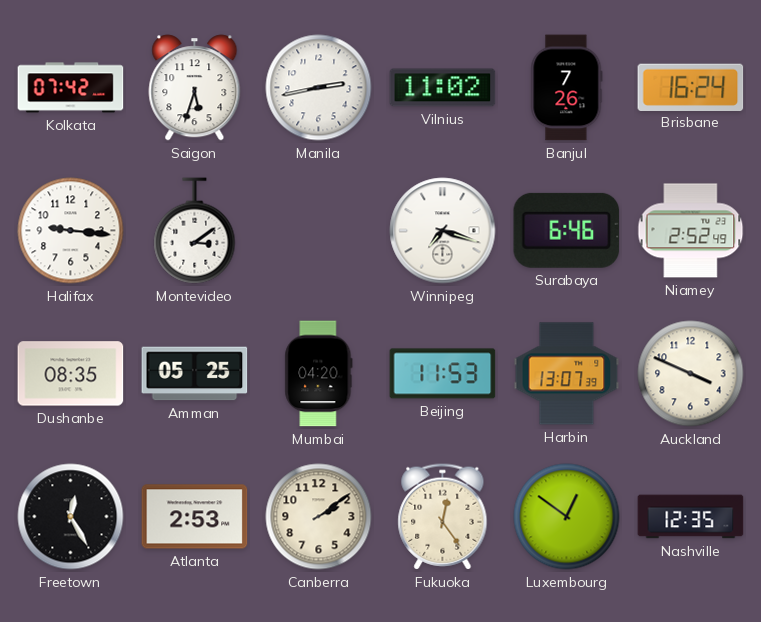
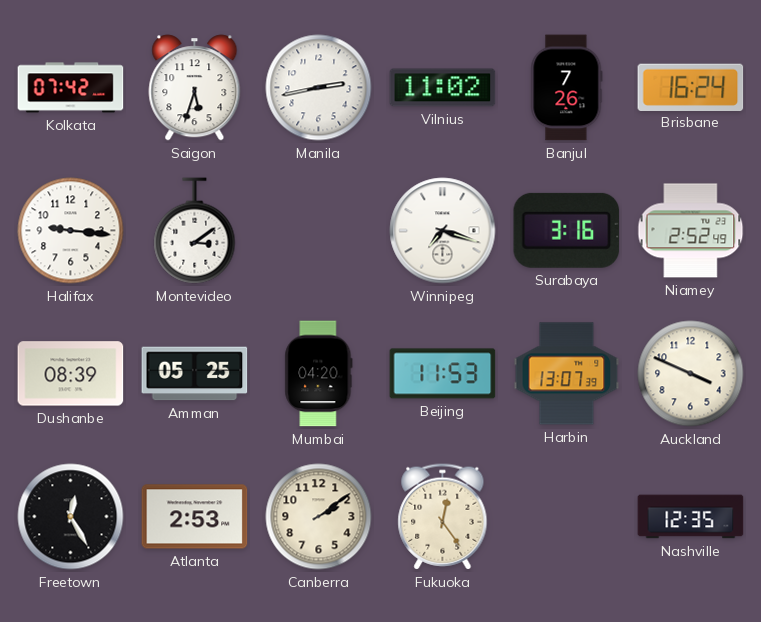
Surabaya: 6:46 -> 3:16 (567, 230)
Dushanbe: 08:35 -> 08:39 (71, 374)
Luxembourg: 12:51 -> none (567, 517)
